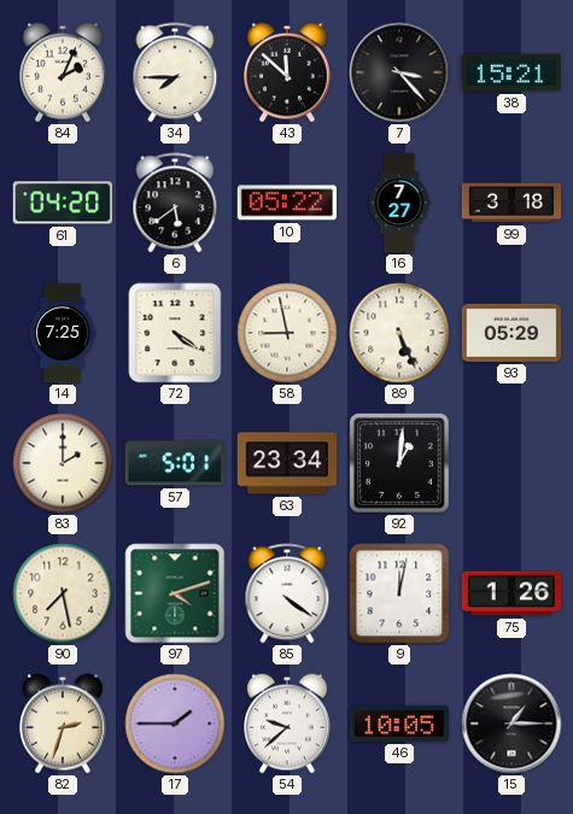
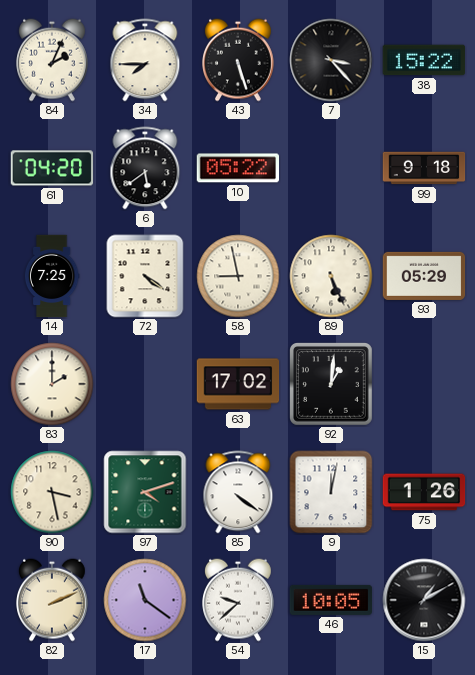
43: 11:52 -> 5:27 (239, 60)
38: 15:21 -> 15:22 (424, 60)
16: 7:27 -> none (399, 203)
99: 3:18 -> 9:18 (424, 168)
57: 5:01 -> none (174, 463)
63: 23:34 -> 17:02 (238, 384)
90: 7:28 -> 3:28 (52, 492)
82: 2:33 -> 2:11 (53, 600)
17: 1:45 -> 11:21 (145, 600)
15: 1:15 -> 1:10 (424, 600)
